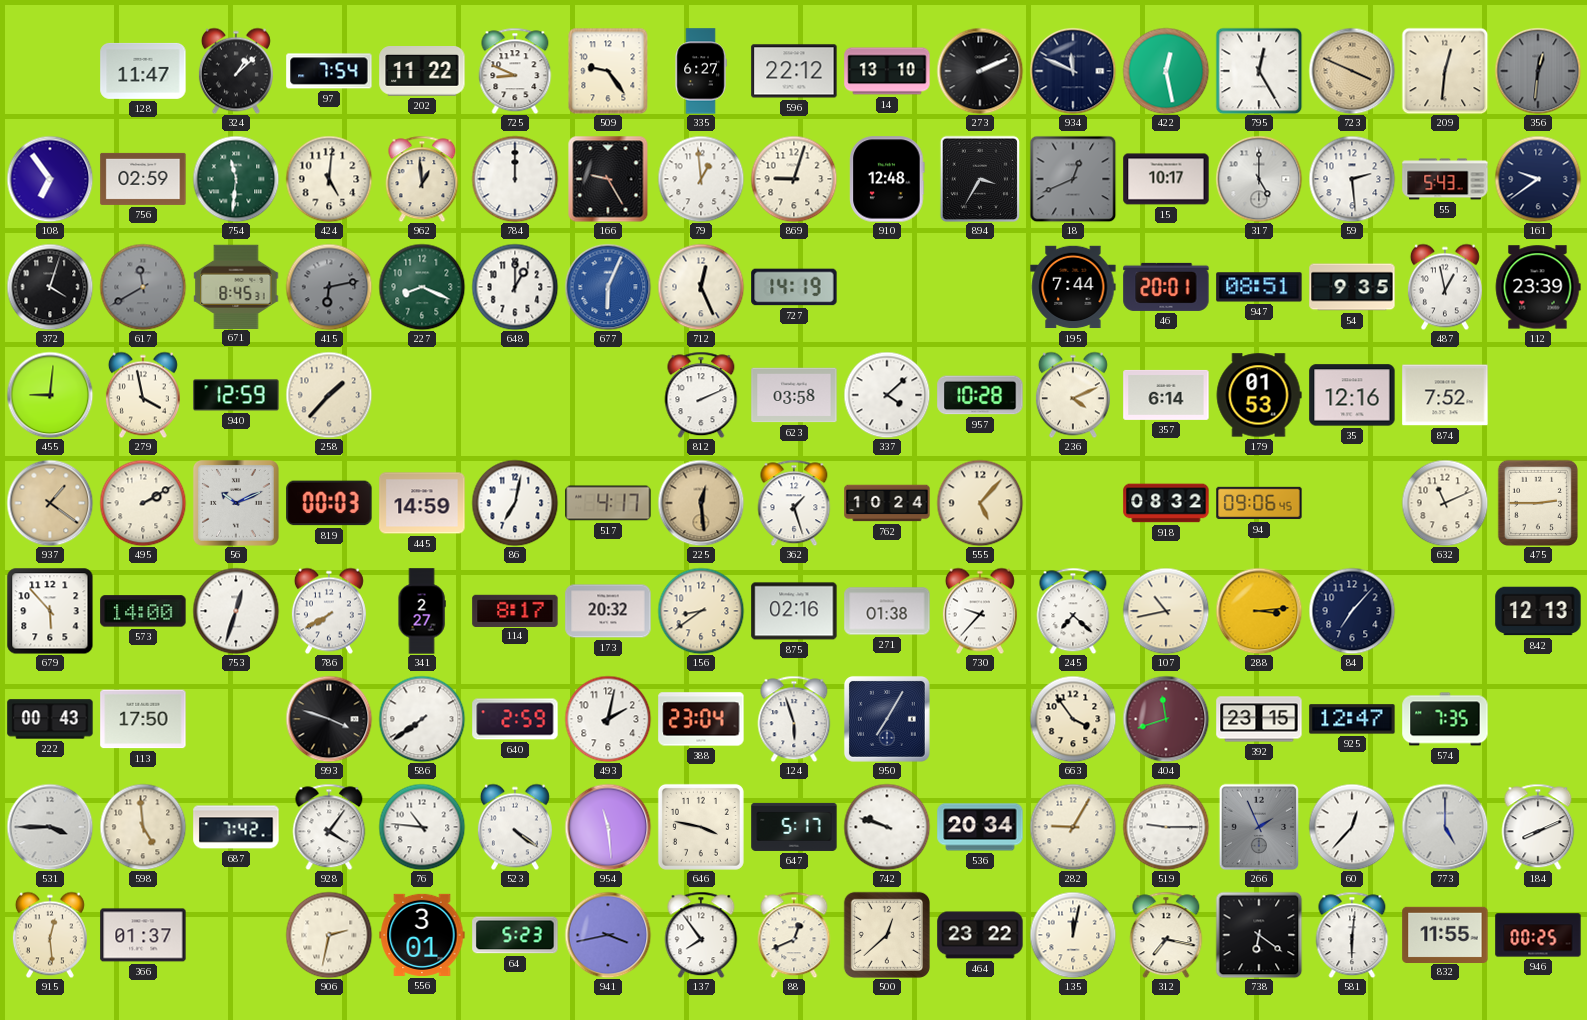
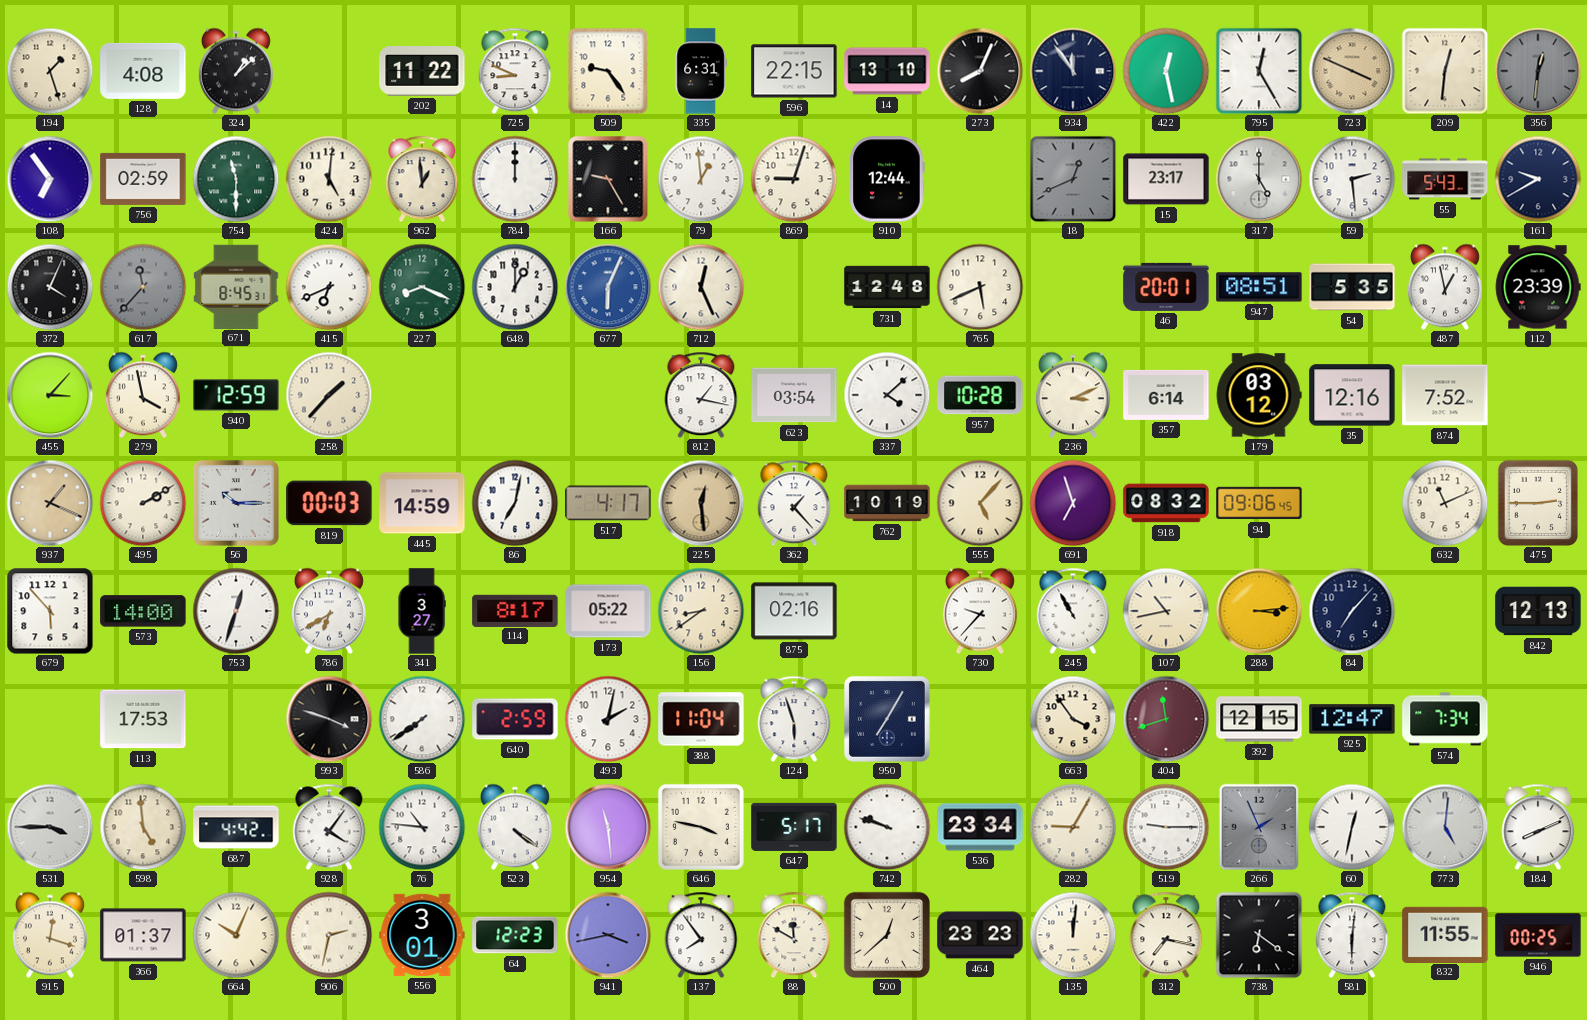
194: none -> 1:27 (50, 71)
128: 11:47 -> 4:08 (143, 71)
97: 7:54 -> none (329, 71)
335: 6:27 -> 6:31 (701, 71)
596: 22:12 -> 22:15 (794, 71)
273: 2:11 -> 8:04 (980, 71)
934: 11:49 -> 11:54 (1073, 71)
754: 11:31 -> 11:30 (236, 179)
910: 12:48 -> 12:44 (887, 179)
894: 3:35 -> none (980, 179)
15: 10:17 -> 23:17 (1166, 179)
161: 9:39 -> 9:40 (1538, 179)
372: 4:03 -> 4:04 (50, 287)
617: 11:40 -> 11:37 (143, 287)
415: 6:13 -> 6:41 (329, 287)
415 dial: grey -> white (329, 287)
727: 14:19 -> none (794, 287)
731: none -> 12:48 (887, 287)
765: none -> 5:41 (980, 287)
195: 7:44 -> none (1073, 287)
54: 9:35 -> 5:35 (1352, 287)
455: 9:01 -> 3:07 (50, 395)
812: 2:11 -> 1:17 (701, 395)
623: 03:58 -> 03:54 (794, 395)
236: 4:11 -> 3:11 (1073, 395)
179: 01:53 -> 03:12 (1259, 395)
937: 1:21 -> 1:19 (50, 503)
56: 10:11 -> 10:15 (236, 503)
362: 1:27 -> 1:23 (794, 503)
762: 10:24 -> 10:19 (887, 503)
691: none -> 6:57 (1073, 503)
786: 7:40 -> 6:40 (329, 611)
341: 2:27 -> 3:27 (422, 611)
173: 20:32 -> 05:22 (608, 611)
271: 01:38 -> none (887, 611)
245: 7:22 -> 10:55 (1073, 611)
222: 00:43 -> none (50, 719)
113: 17:50 -> 17:53 (143, 719)
388: 23:04 -> 11:04 (701, 719)
392: 23:15 -> 12:15 (1259, 719)
574: 7:35 -> 7:34 (1445, 719)
687: 7:42 -> 4:42 (236, 827)
536: 20:34 -> 23:34 (980, 827)
60: 12:37 -> 12:32 (1352, 827)
773: 5:00 -> 5:01 (1445, 827)
915: 12:29 -> 12:18 (50, 935)
664: none -> 10:04 (236, 935)
64: 5:23 -> 12:23 (515, 935)
88: 12:41 -> 11:50 (794, 935)
464: 23:22 -> 23:23 (980, 935)
135: 12:02 -> 12:01 (1073, 935)
